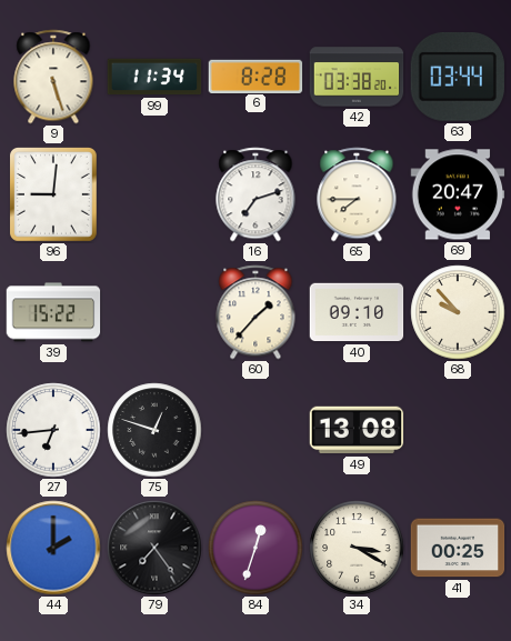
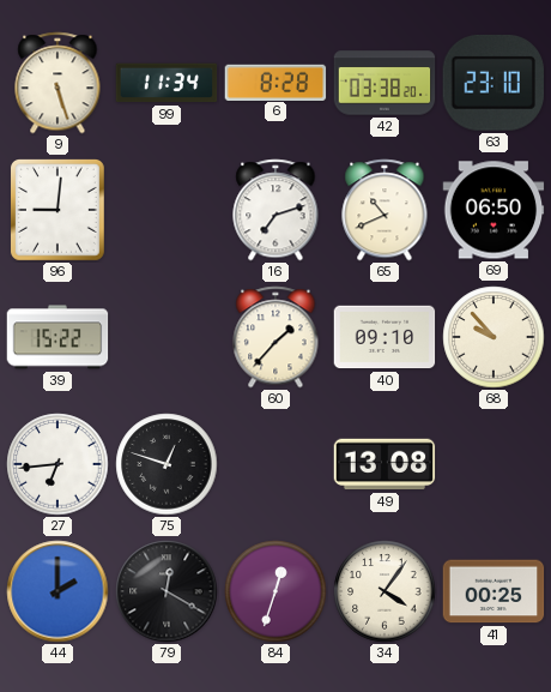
63: 03:44 -> 23:10 (492, 83)
65: 7:45 -> 10:41 (385, 210)
69: 20:47 -> 06:50 (494, 210)
79: 7:24 -> 12:20 (166, 591)
34: 3:20 -> 4:06 (385, 591)
